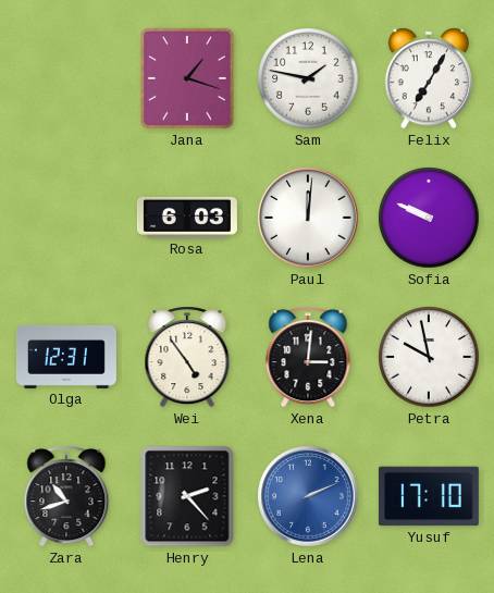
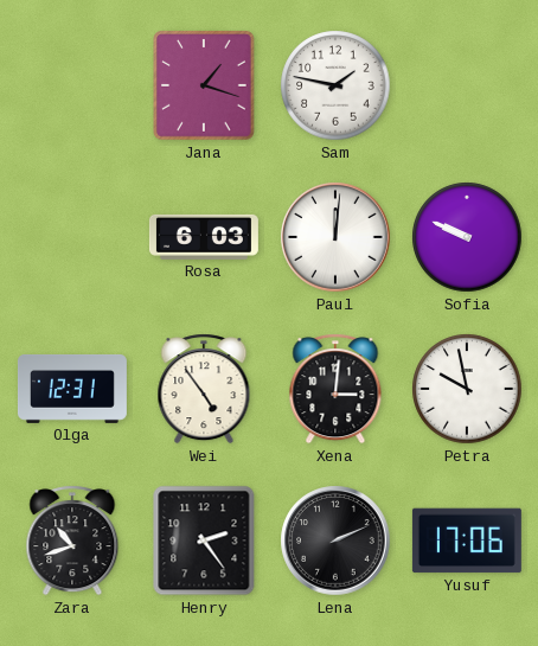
Felix: 7:05 -> none (428, 78)
Henry: 2:23 -> 2:24 (204, 541)
Lena dial: blue -> black (335, 541)
Yusuf: 17:10 -> 17:06 (467, 541)
